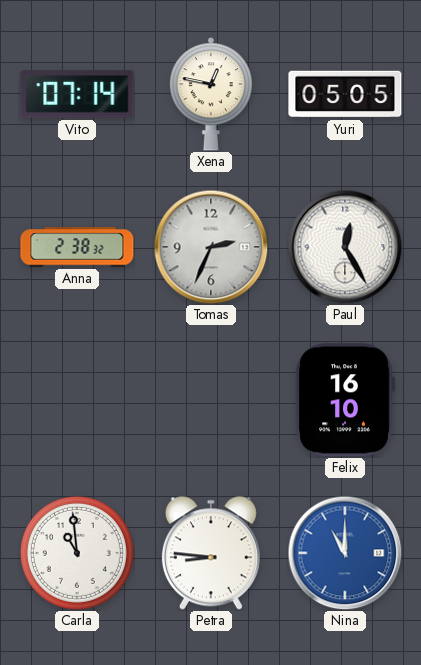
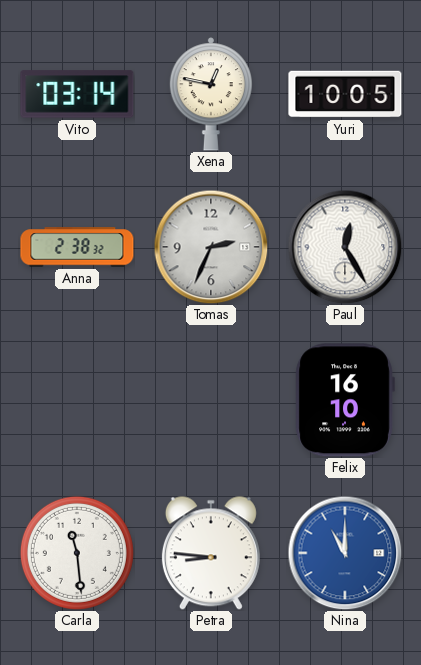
Vito: 07:14 -> 03:14 (77, 94)
Yuri: 05:05 -> 10:05 (345, 94)
Carla: 10:59 -> 11:29 (77, 553)
